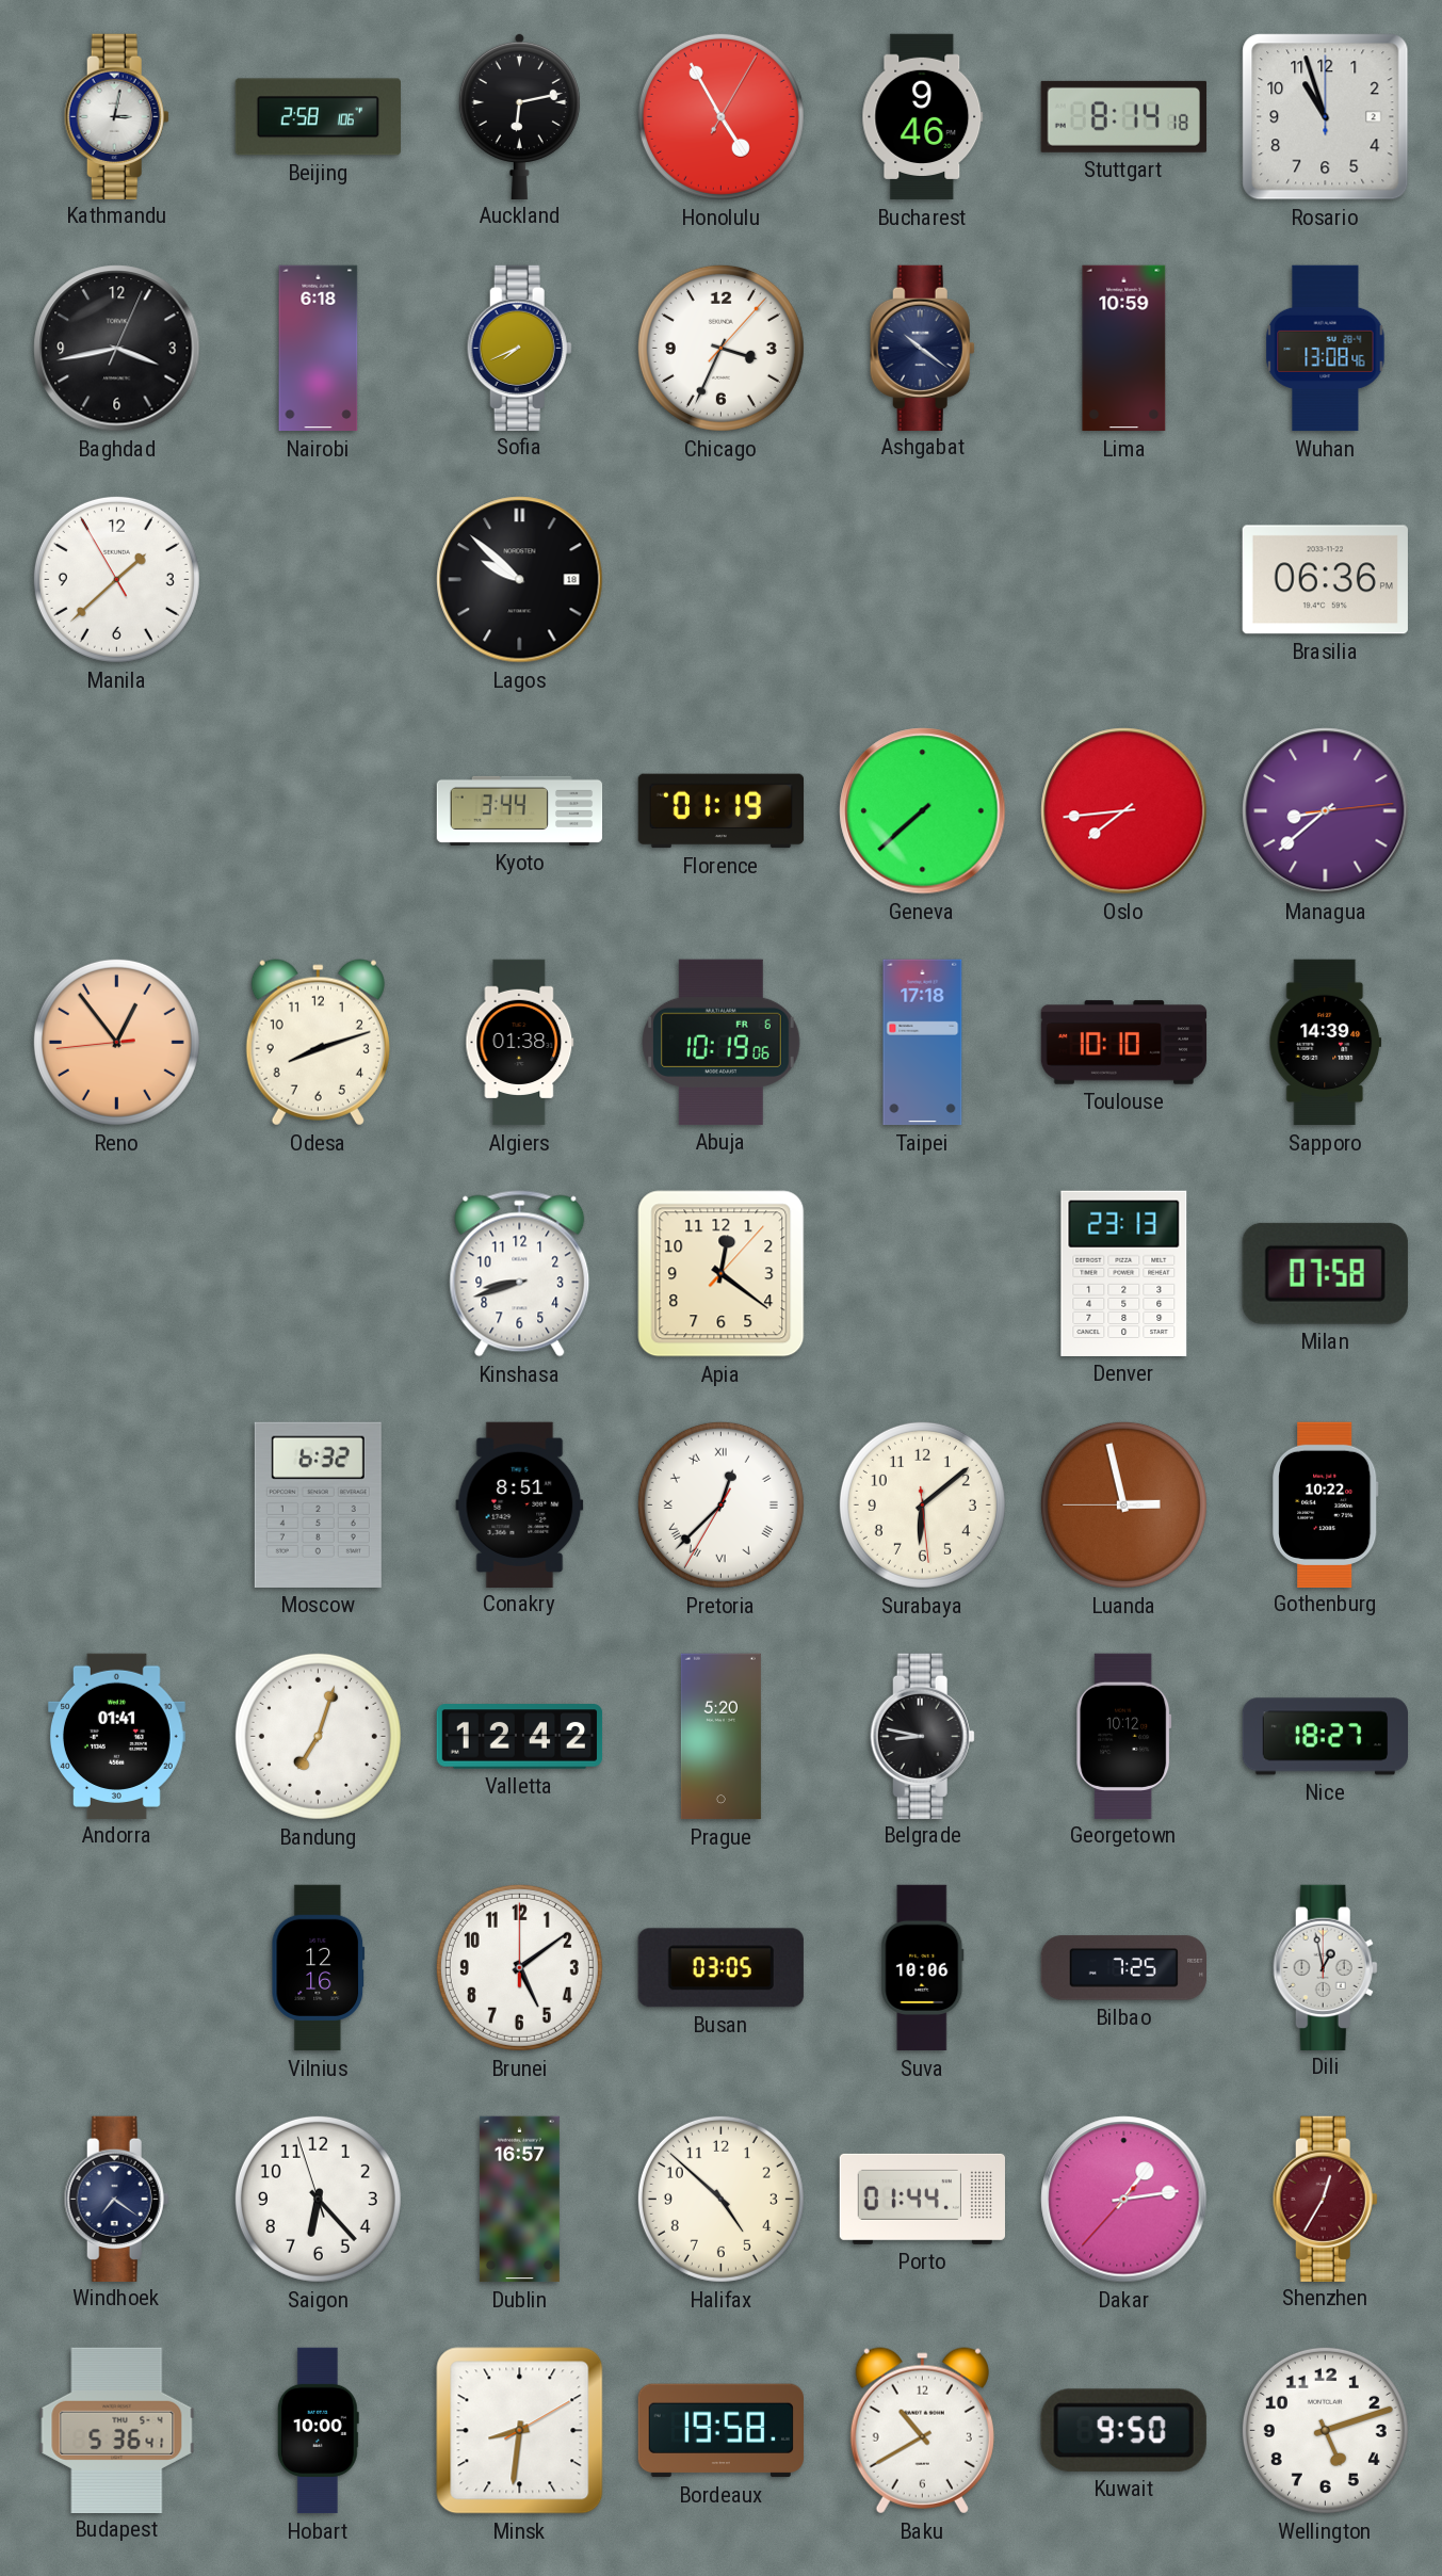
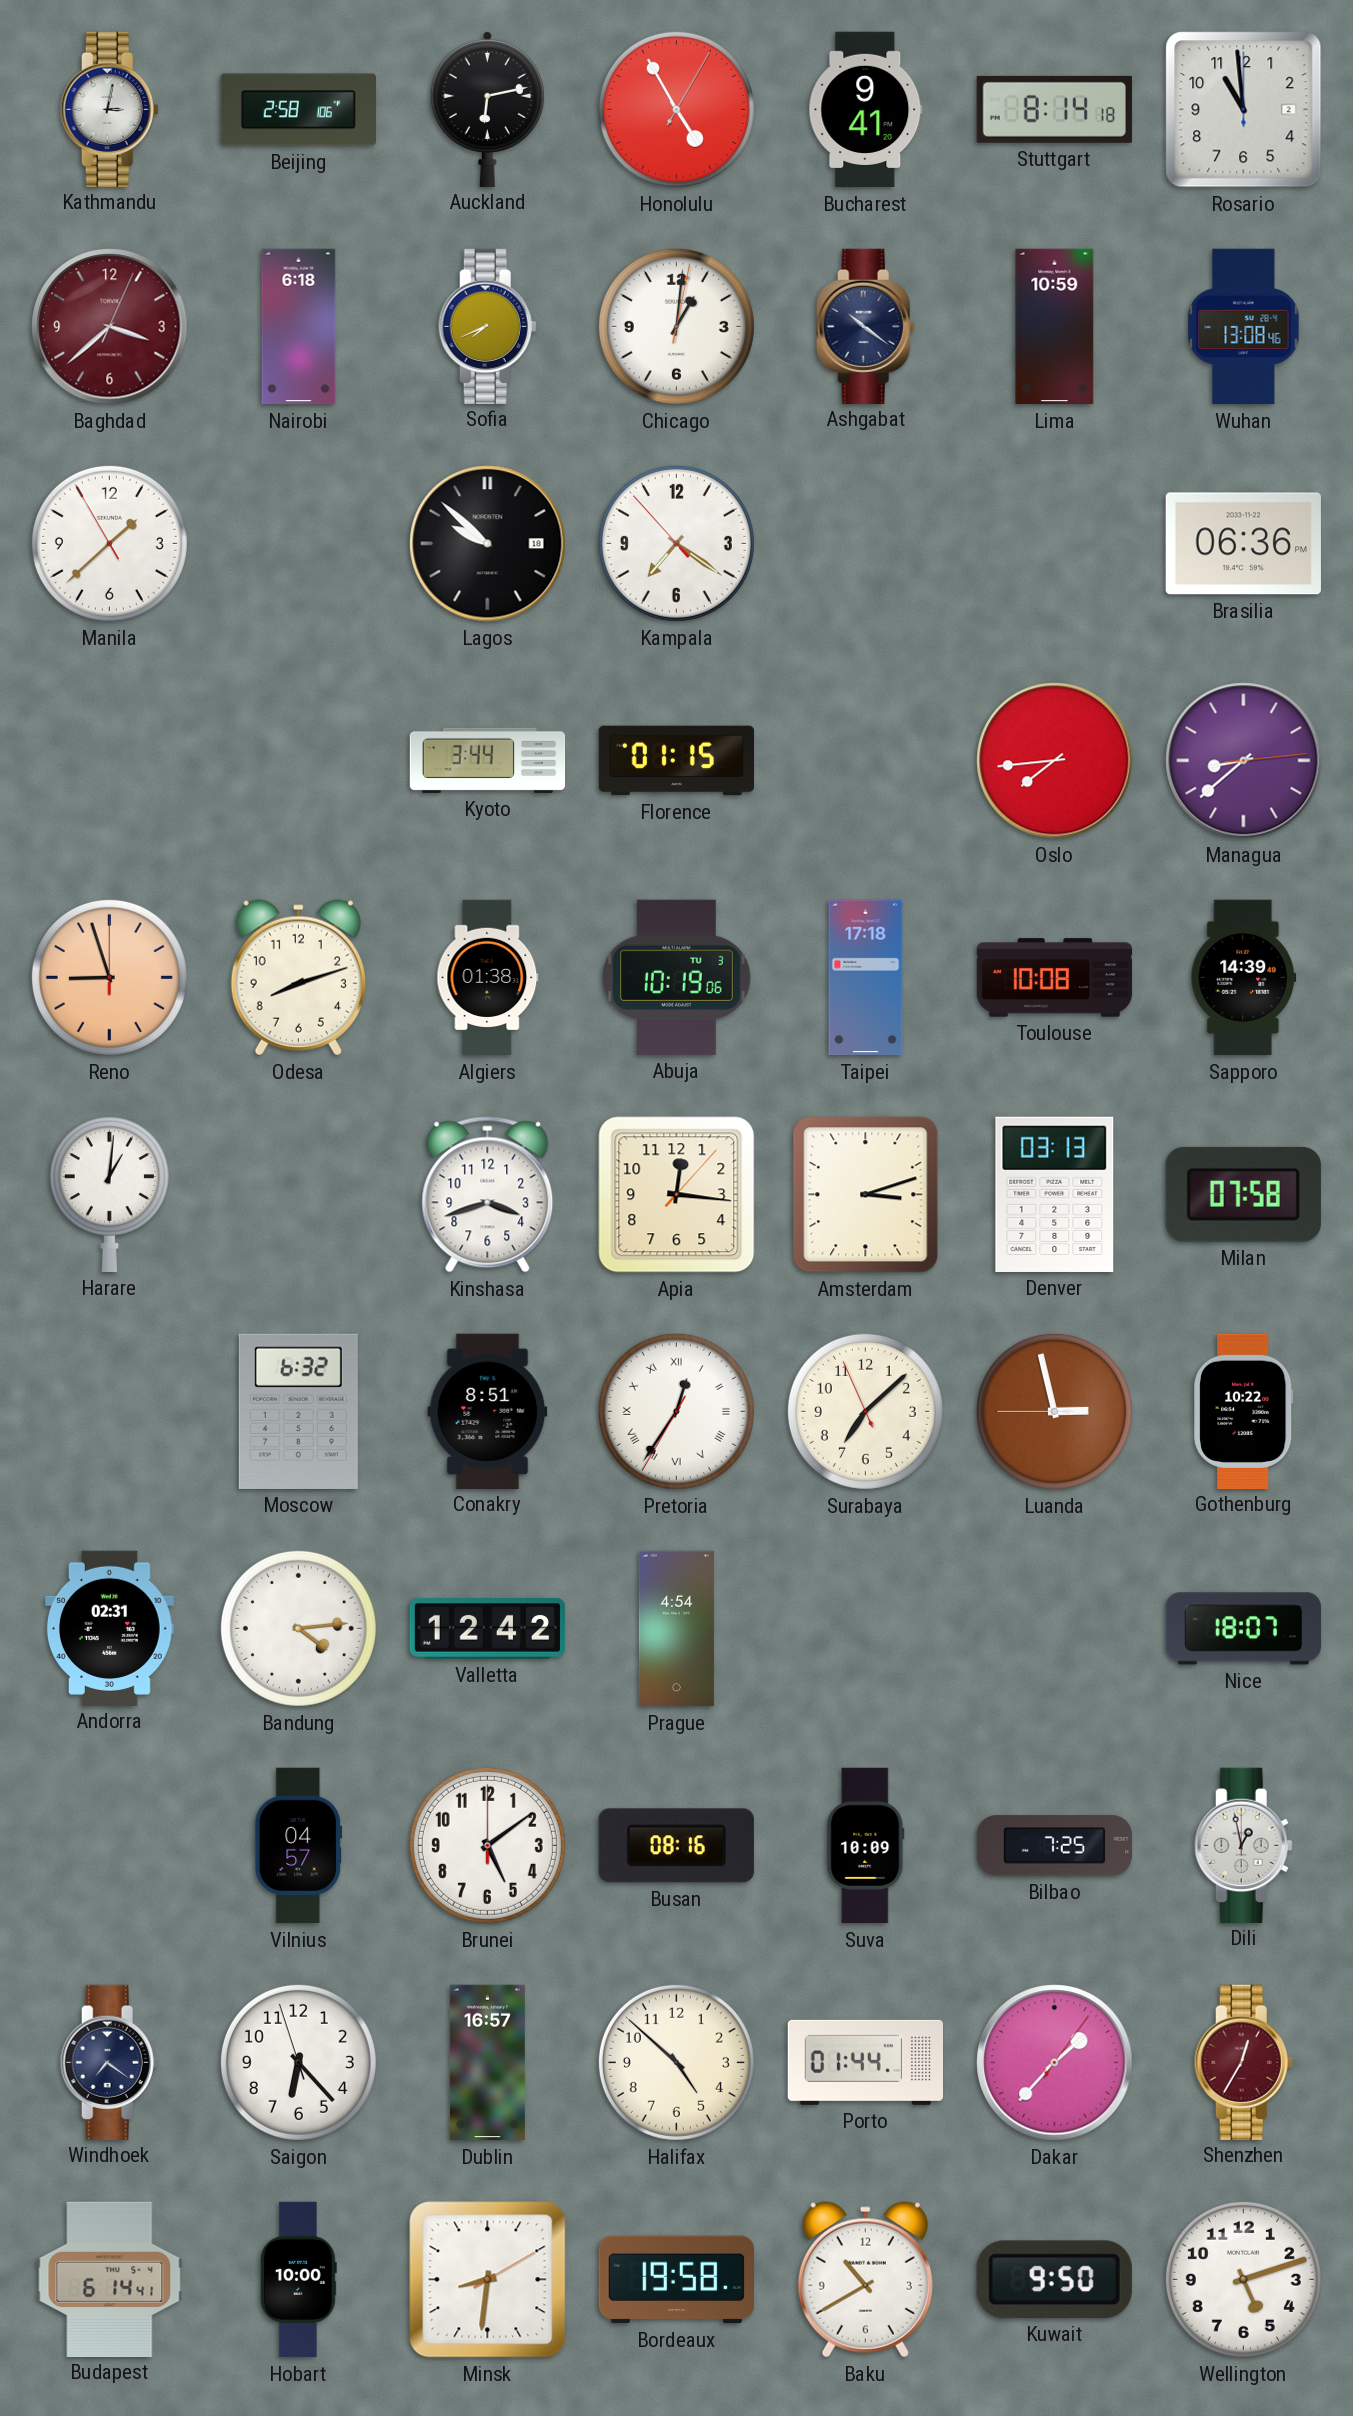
Bucharest: 9:46 -> 9:41 (866, 110)
Rosario: 10:57 -> 10:59 (1244, 110)
Baghdad: 3:43 -> 3:38 (110, 327)
Baghdad dial: black -> burgundy (110, 327)
Chicago: 3:34 -> 1:01 (676, 326)
Kampala: none -> 7:20 (676, 543)
Florence: 01:19 -> 01:15 (677, 761)
Geneva: 7:38 -> none (923, 811)
Reno: 12:53 -> 8:57 (109, 977)
Abuja date: FR 6 -> TU 3 (677, 977)
Toulouse: 10:10 -> 10:08 (1055, 978)
Harare: none -> 1:01 (109, 1194)
Kinshasa: 8:42 -> 3:42 (488, 1195)
Apia: 12:21 -> 12:16 (677, 1195)
Amsterdam: none -> 3:12 (866, 1195)
Denver: 23:13 -> 03:13 (1055, 1194)
Pretoria: 12:37 -> 12:35 (676, 1411)
Surabaya: 6:08 -> 7:07 (865, 1411)
Andorra: 01:41 -> 02:31 (109, 1628)
Bandung: 7:03 -> 4:14 (298, 1628)
Prague: 5:20 -> 4:54 (676, 1629)
Belgrade: 8:47 -> none (922, 1736)
Georgetown: 10:12 -> none (1124, 1736)
Nice: 18:27 -> 18:07 (1243, 1629)
Vilnius: 12:16 -> 04:57 (299, 1846)
Busan: 03:05 -> 08:16 (676, 1846)
Suva: 10:06 -> 10:09 (866, 1846)
Dakar: 1:13 -> 1:37 (1055, 2063)
Budapest: 5:36 -> 6:14 (110, 2279)
